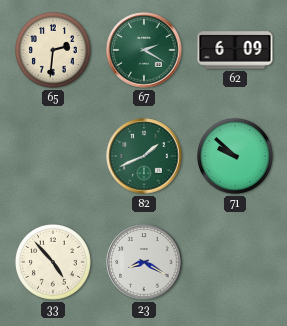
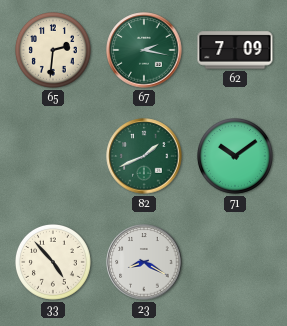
67: 2:20 -> 2:17 (144, 50)
62: 6:09 -> 7:09 (235, 50)
71: 9:52 -> 10:09 (235, 156)
